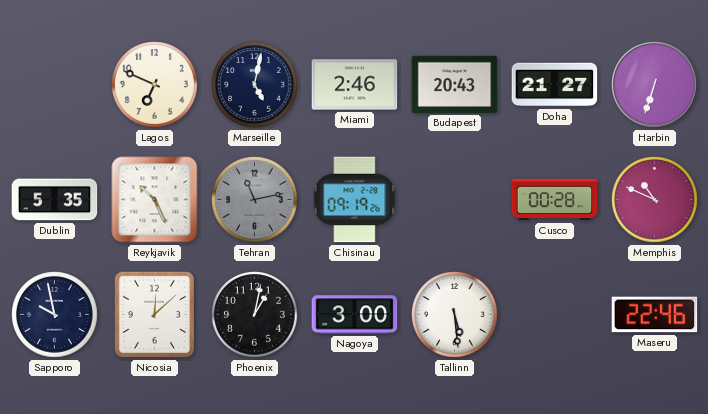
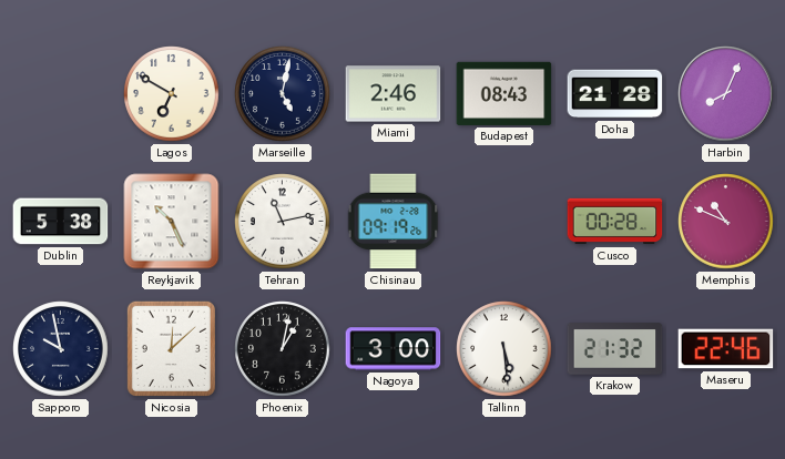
Lagos: 6:49 -> 6:50 (172, 94)
Budapest: 20:43 -> 08:43 (504, 93)
Doha: 21:27 -> 21:28 (615, 94)
Harbin: 6:33 -> 8:04 (726, 94)
Dublin: 5:35 -> 5:38 (61, 222)
Tehran dial: grey -> white (283, 222)
Krakow: none -> 21:32 (615, 349)
